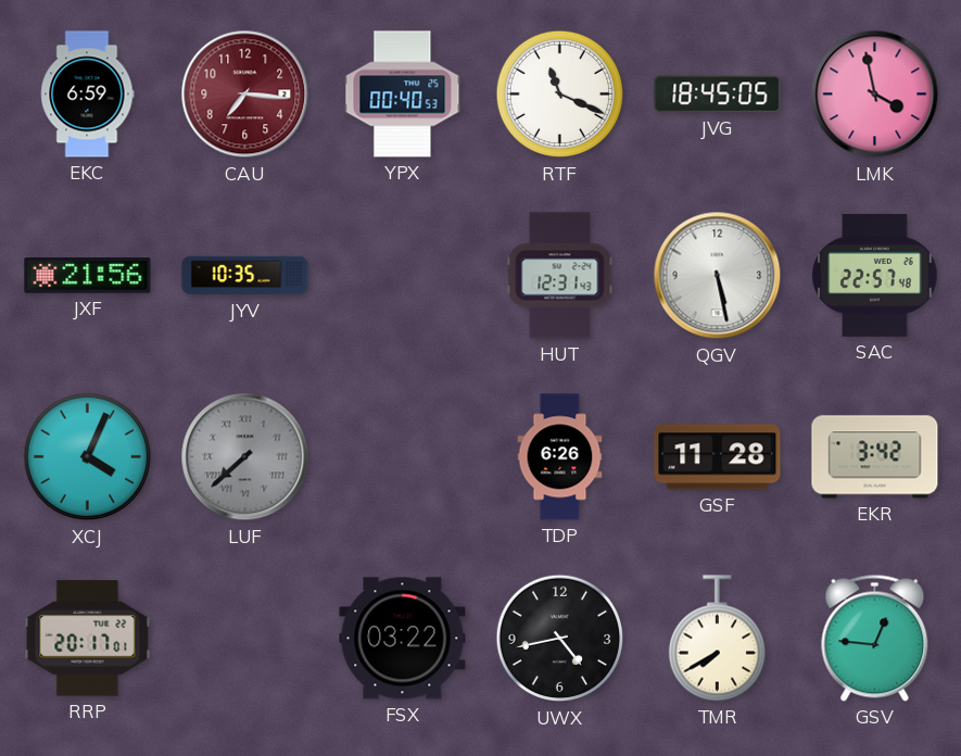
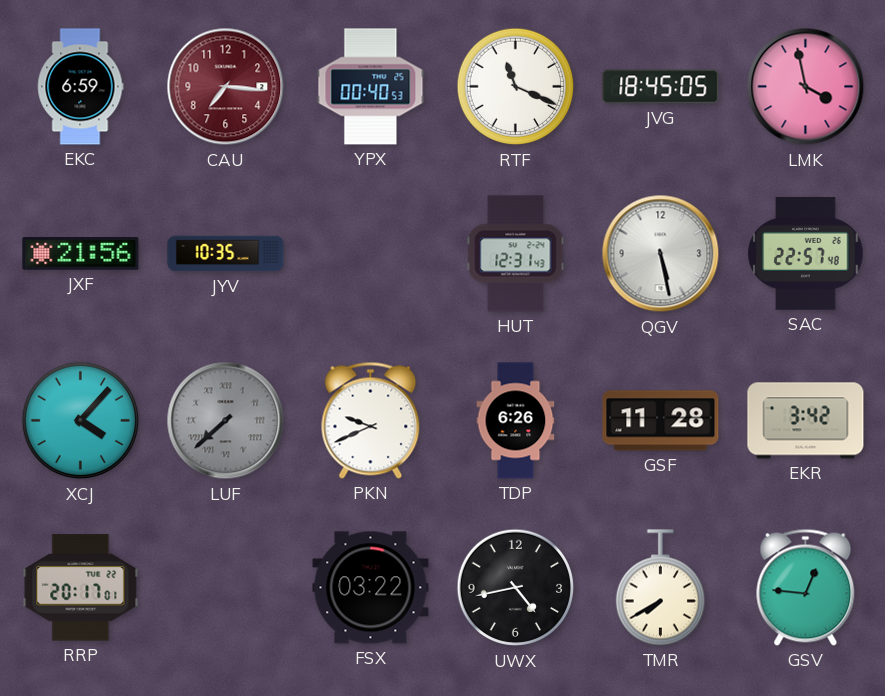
XCJ: 4:04 -> 4:07 (81, 421)
PKN: none -> 9:41 (371, 420)
